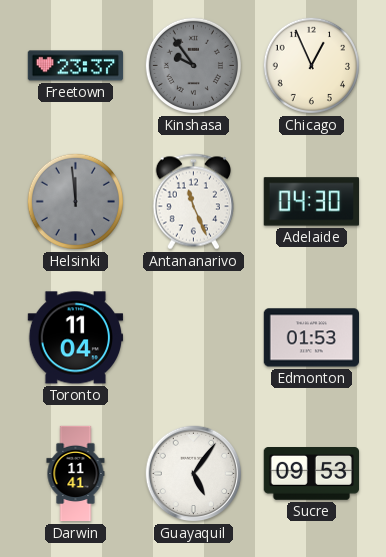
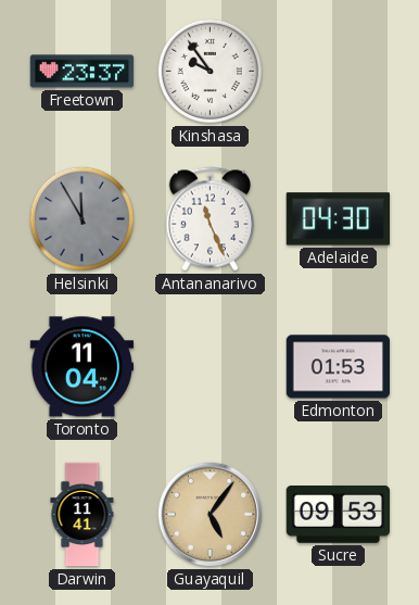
Kinshasa dial: grey -> white (210, 71)
Chicago: 12:56 -> none (311, 65)
Helsinki: 11:59 -> 11:55 (81, 218)
Guayaquil dial: white -> champagne (211, 515)
